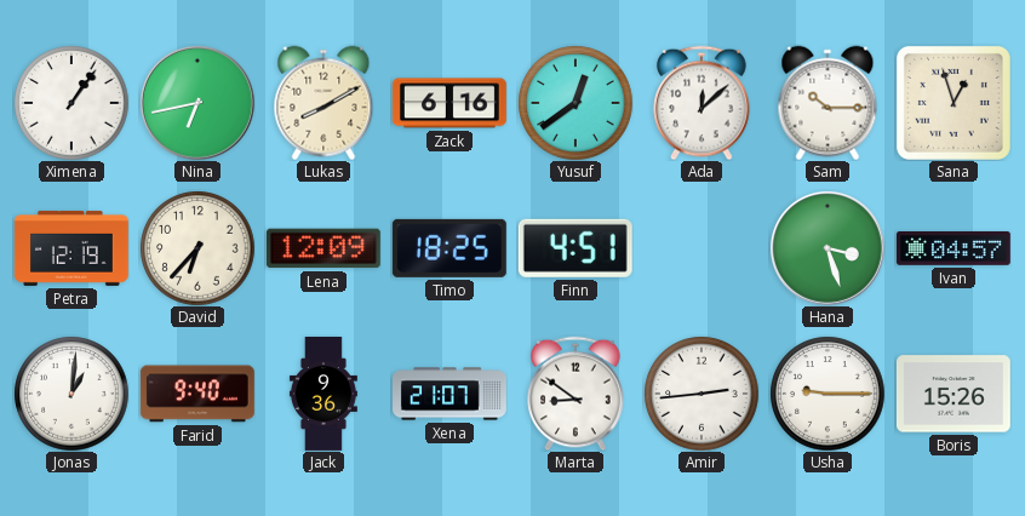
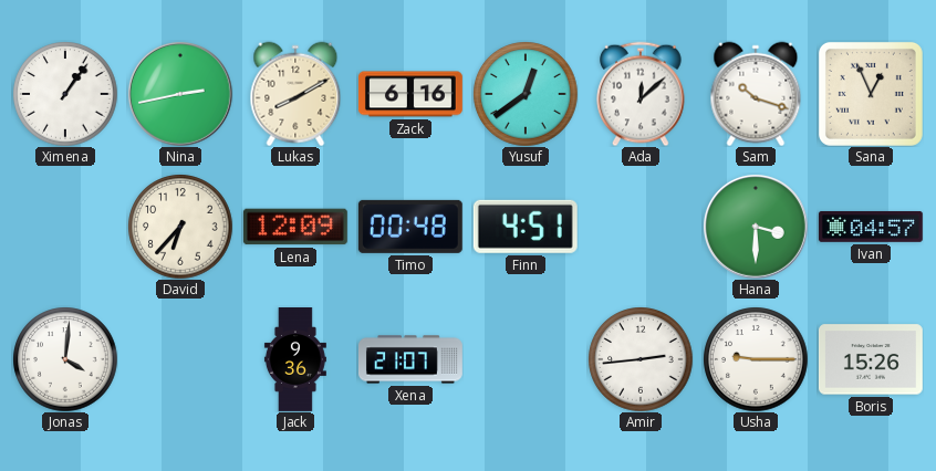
Nina: 6:43 -> 2:43 (180, 94)
Sam: 10:15 -> 10:18 (756, 94)
Sana: 12:57 -> 12:56 (871, 94)
Petra: 12:19 -> none (71, 248)
Timo: 18:25 -> 00:48 (410, 227)
Hana: 3:27 -> 3:30 (756, 227)
Jonas: 1:01 -> 4:01 (65, 359)
Farid: 9:40 -> none (197, 394)
Marta: 8:51 -> none (576, 394)
